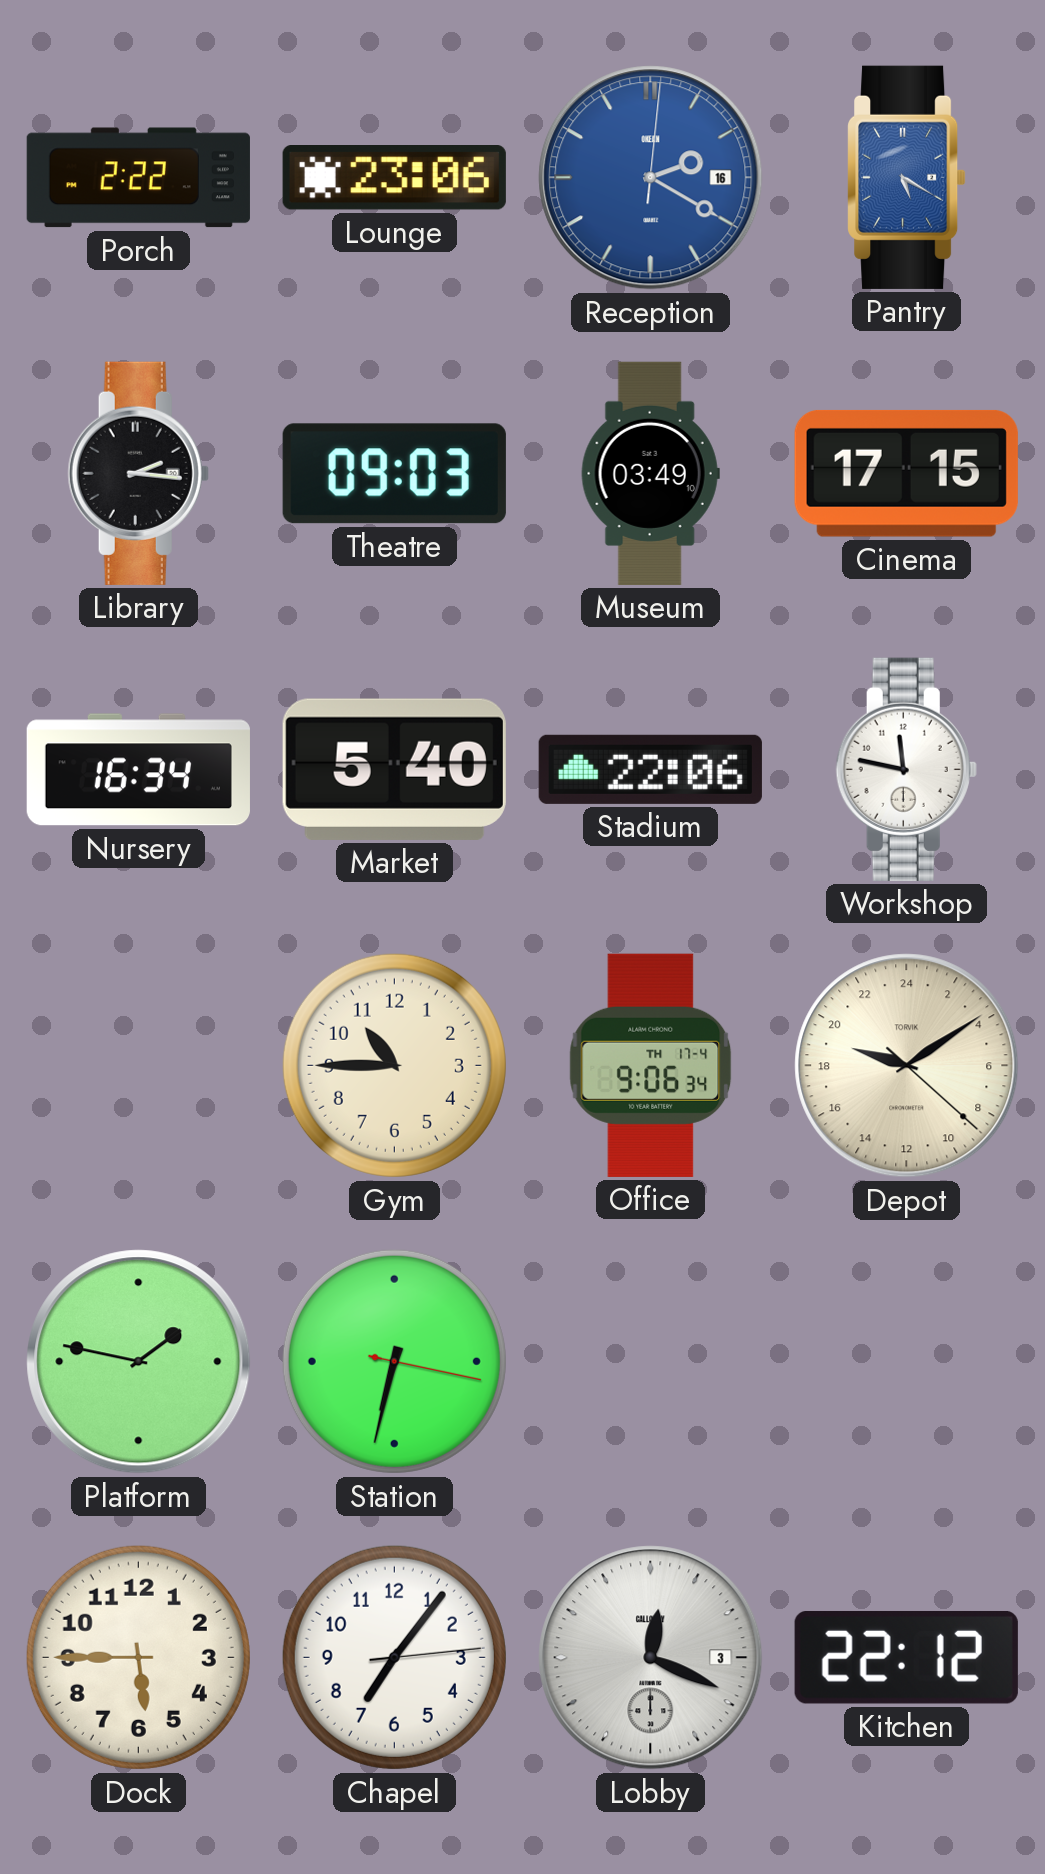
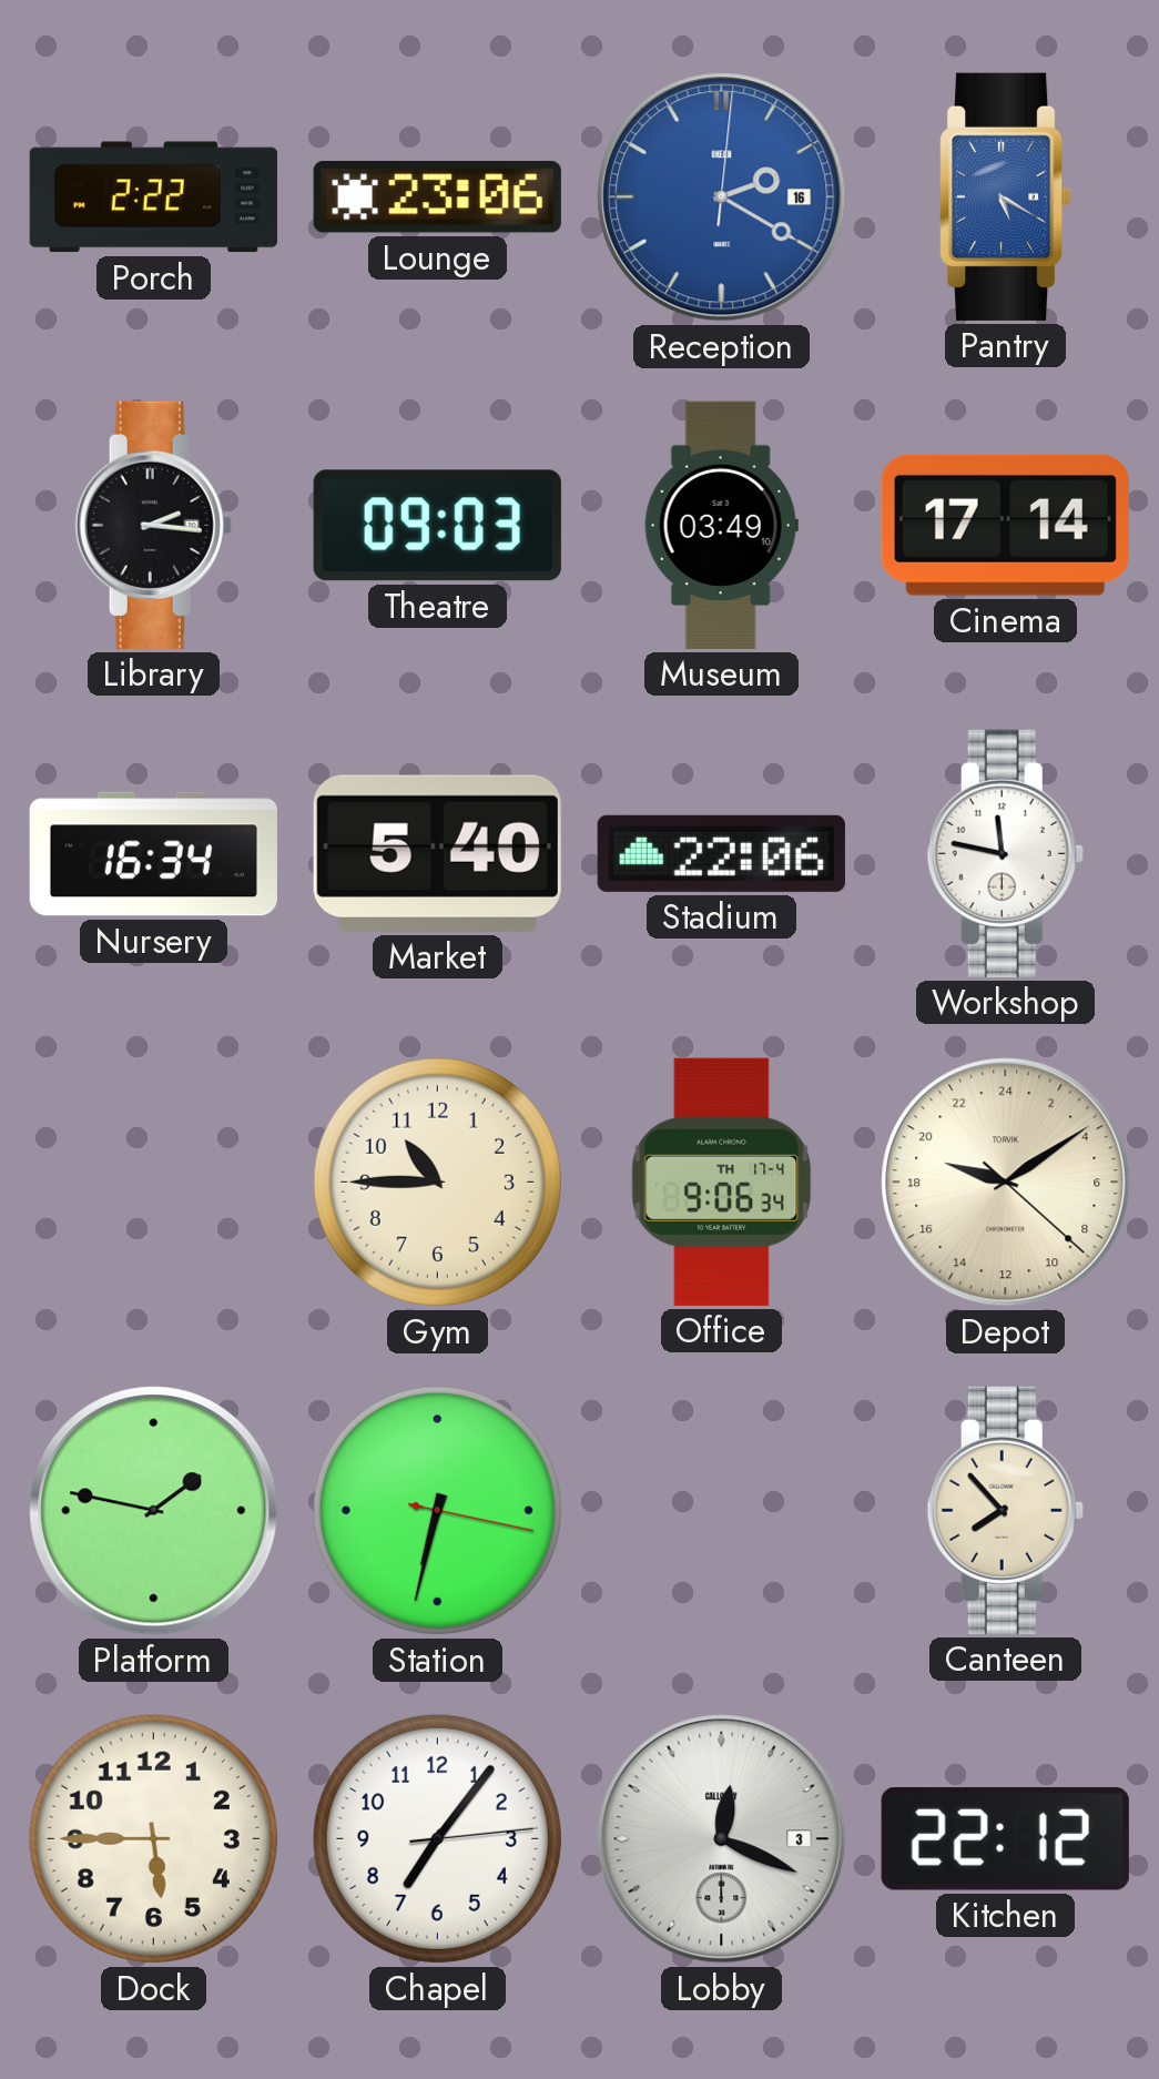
Cinema: 17:15 -> 17:14 (1005, 525)
Canteen: none -> 7:53 (1005, 1510)
